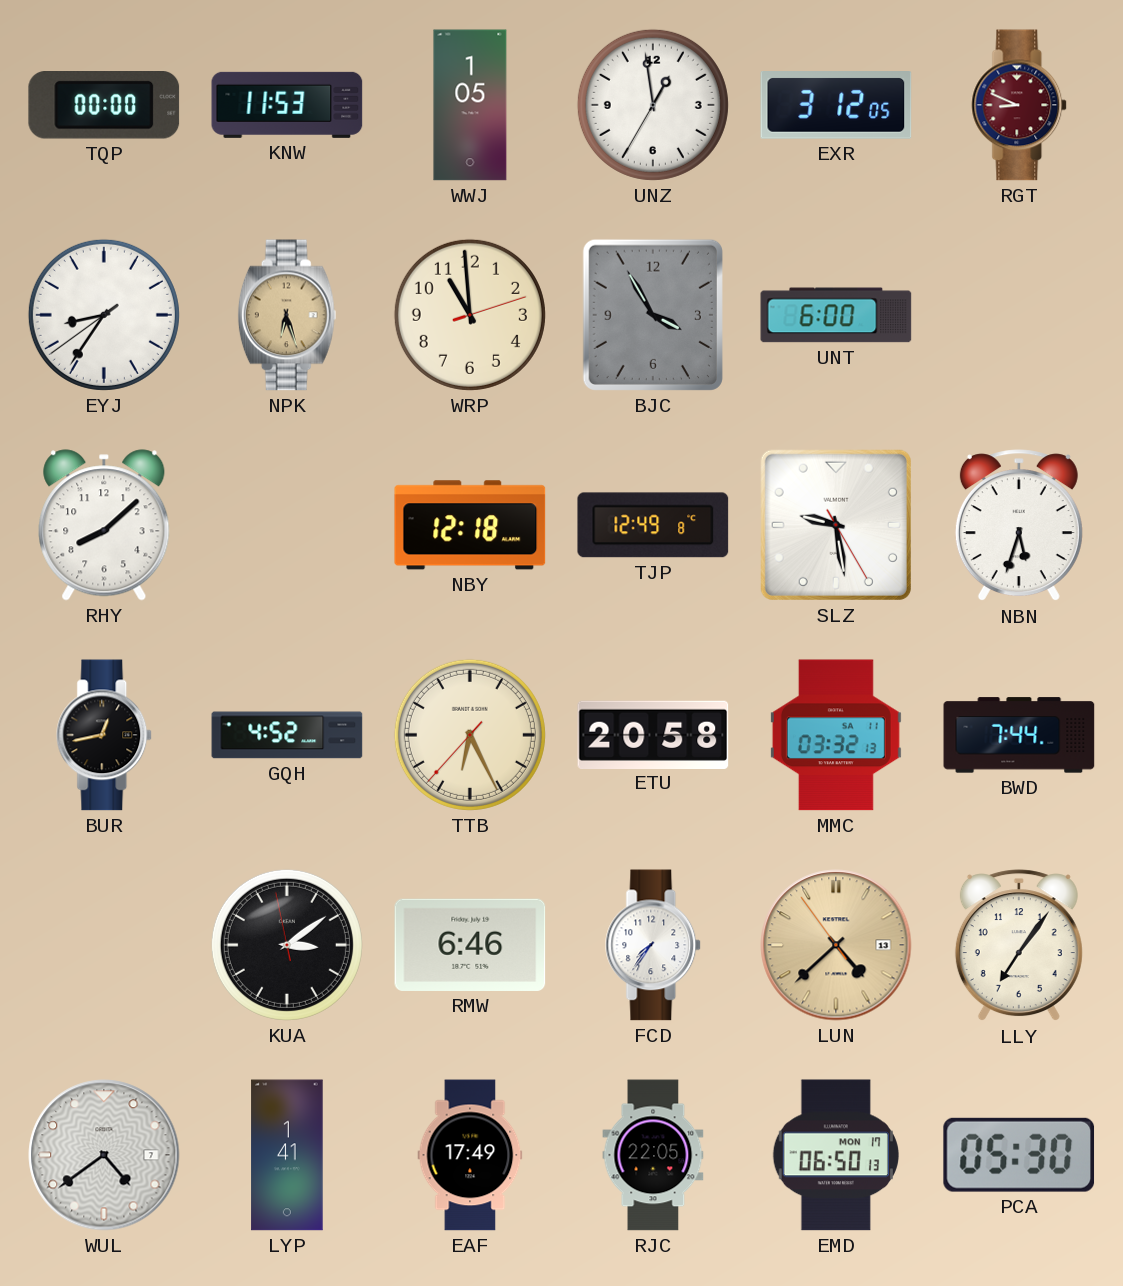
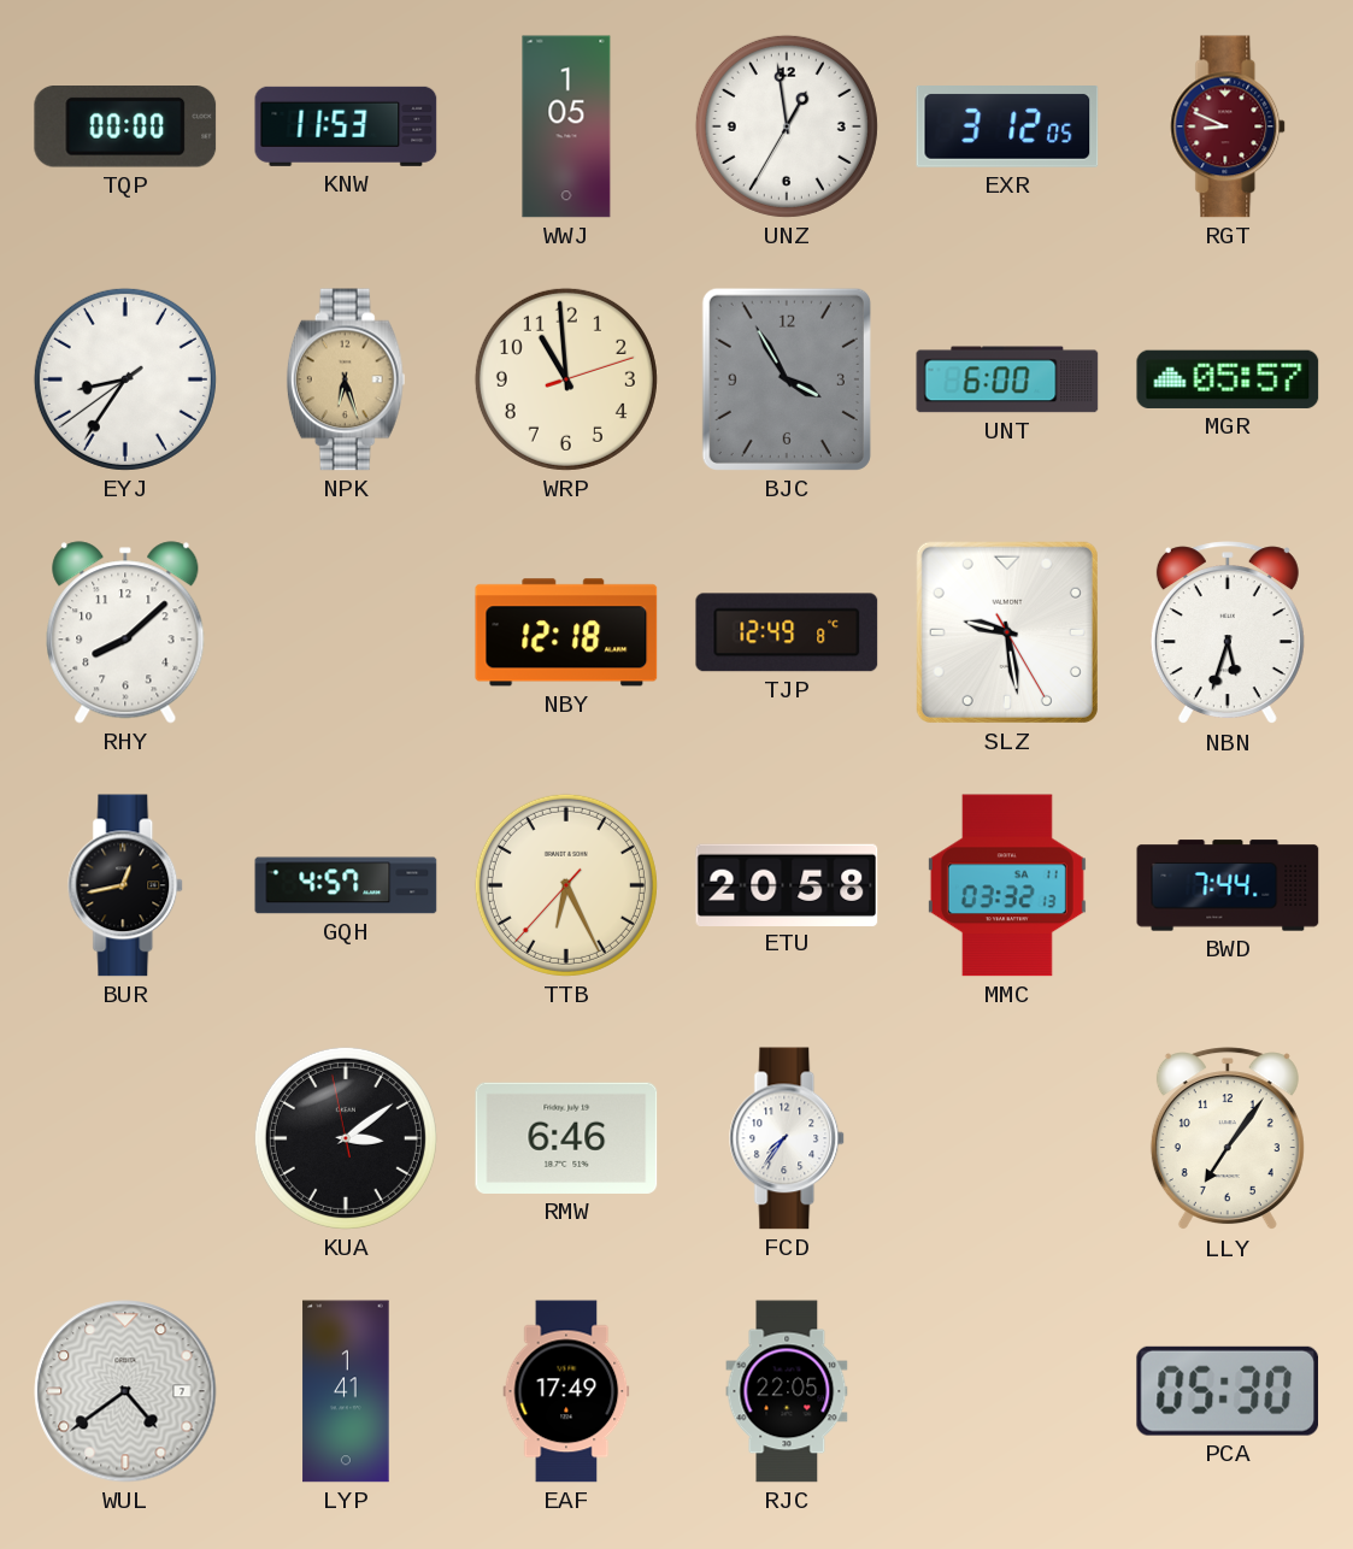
MGR: none -> 05:57 (1228, 379)
GQH: 4:52 -> 4:57 (346, 885)
LUN: 4:37 -> none (836, 945)
EMD: 06:50 -> none (836, 1155)
